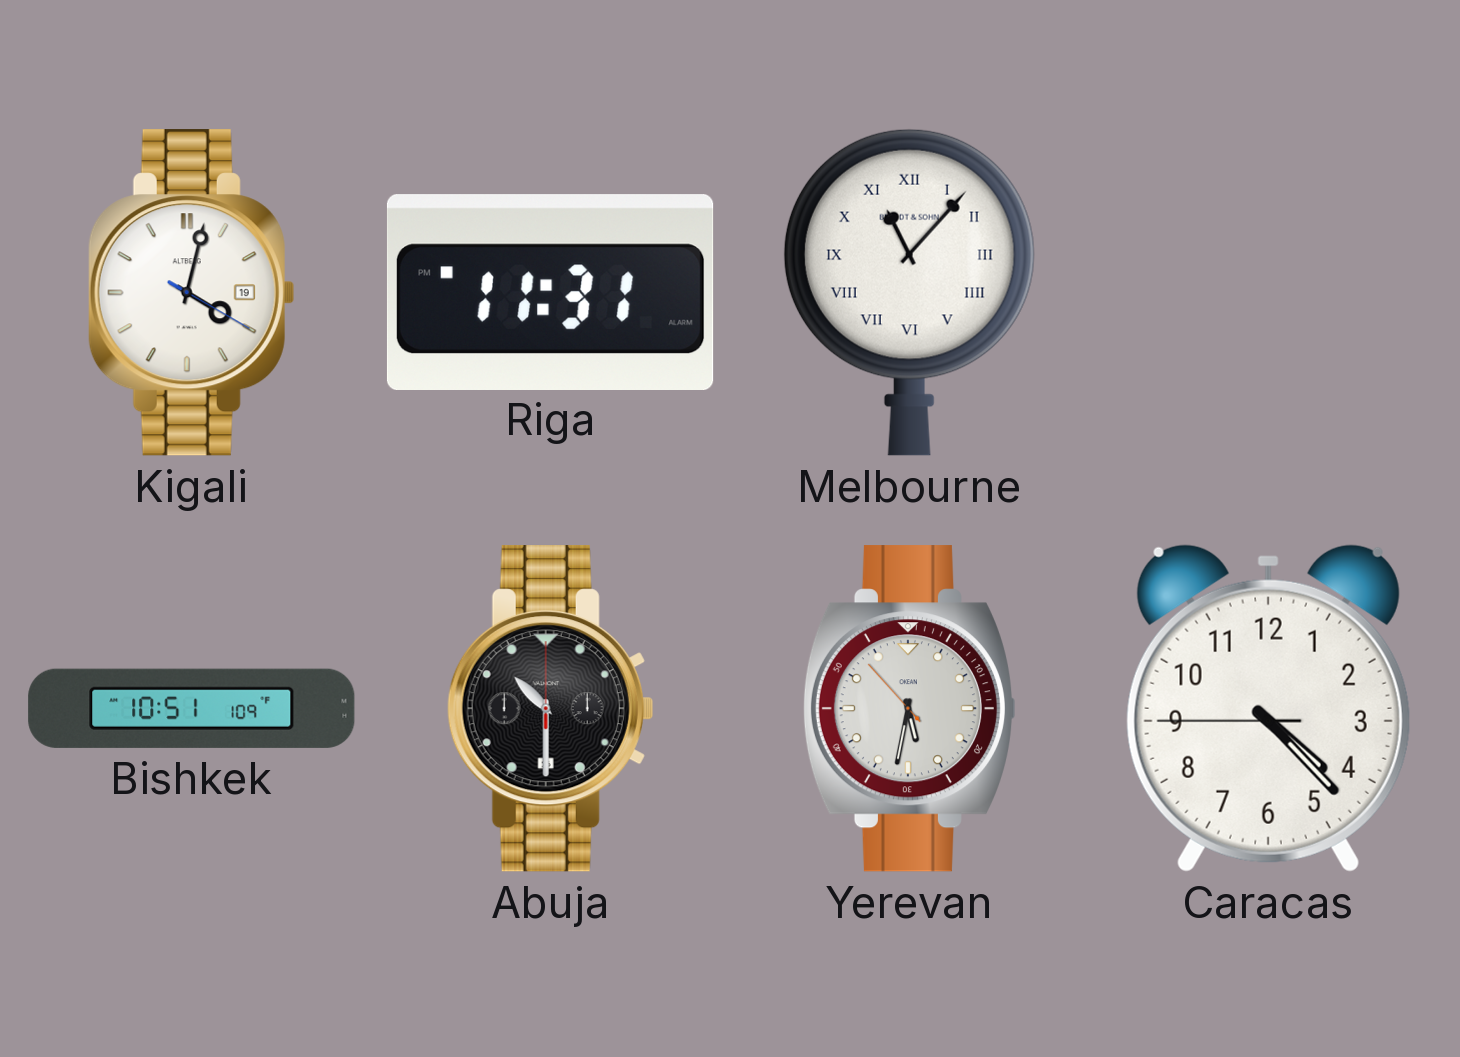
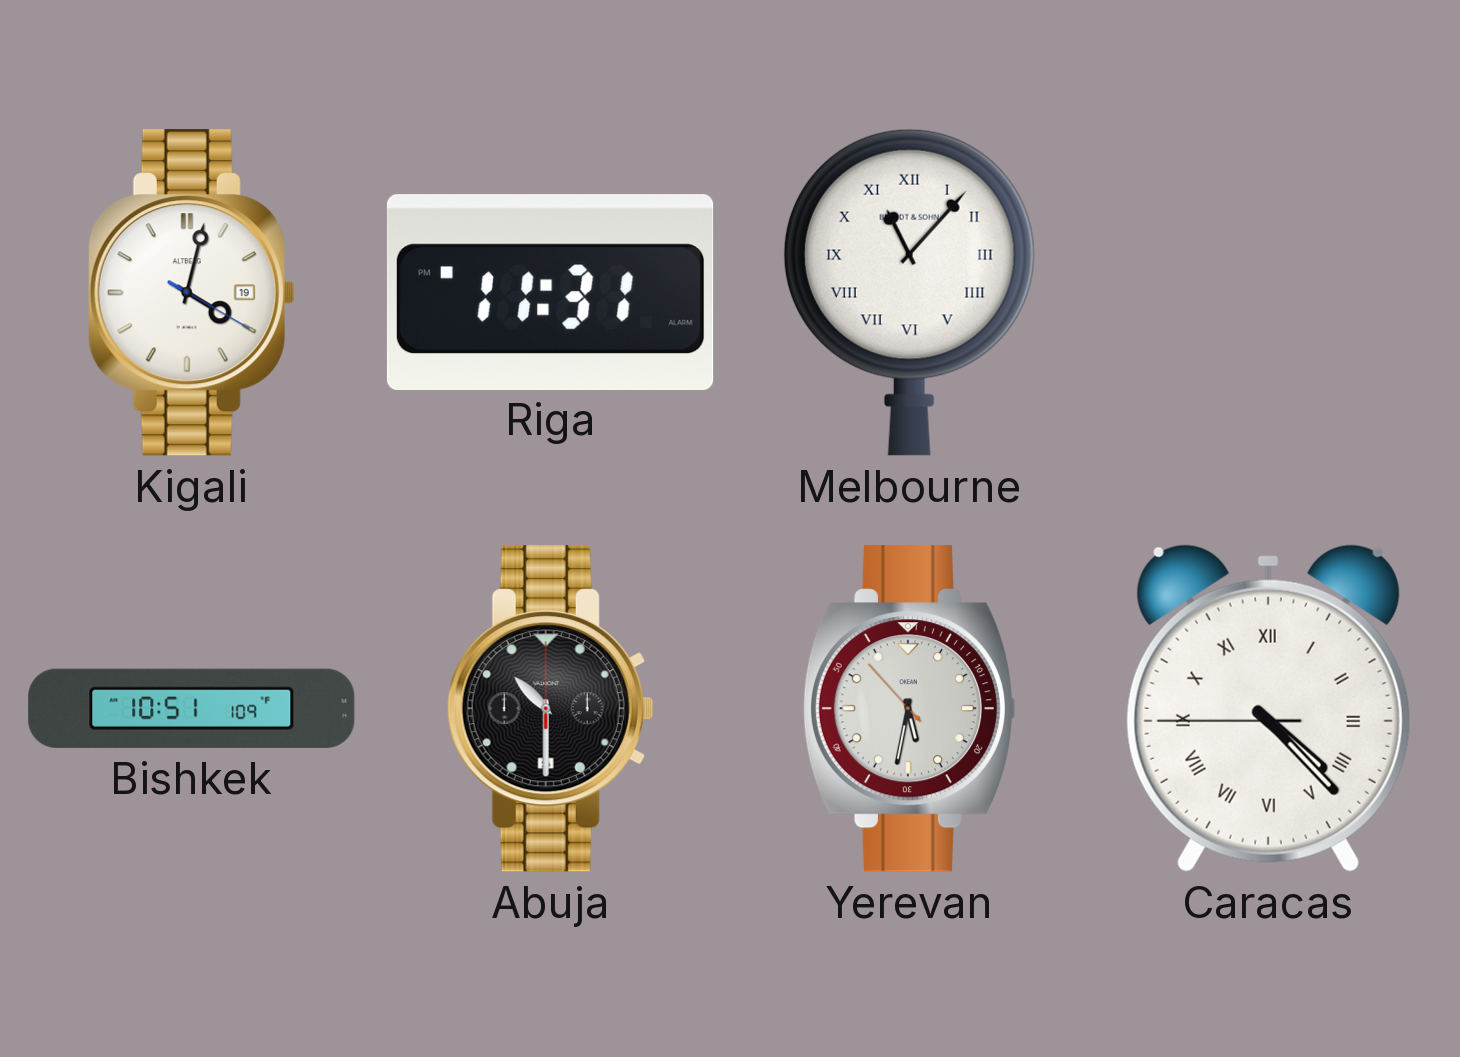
Caracas numerals: Arabic -> Roman (1268, 708)
